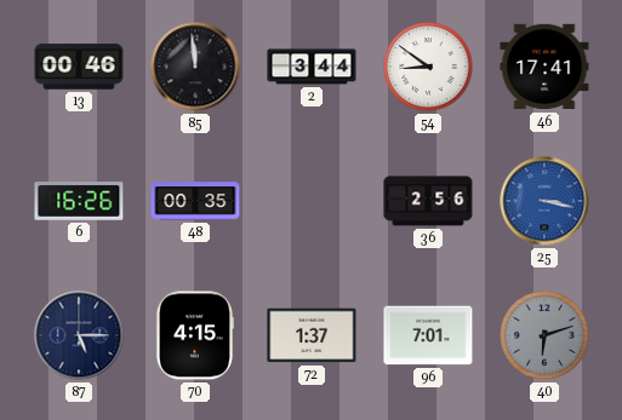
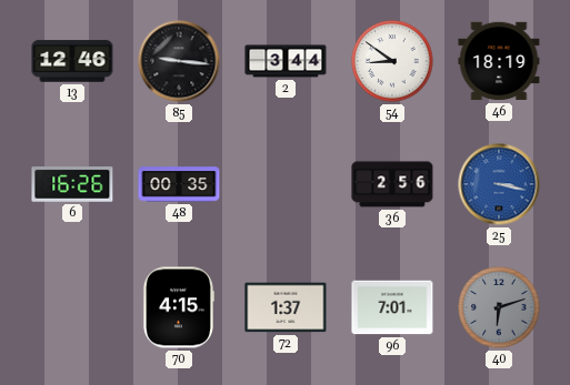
13: 00:46 -> 12:46 (72, 61)
85: 11:59 -> 9:16 (179, 61)
46: 17:41 -> 18:19 (499, 61)
87: 5:15 -> none (79, 335)
